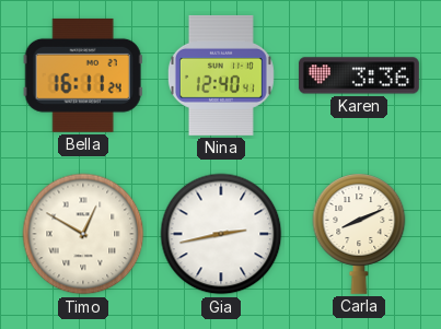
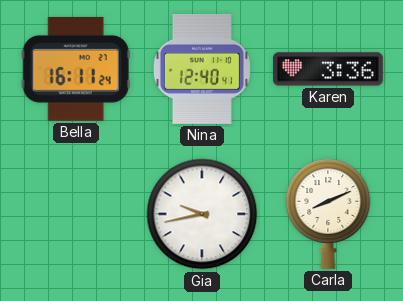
Timo: 12:50 -> none (83, 234)
Gia: 2:43 -> 9:43 (202, 214)
